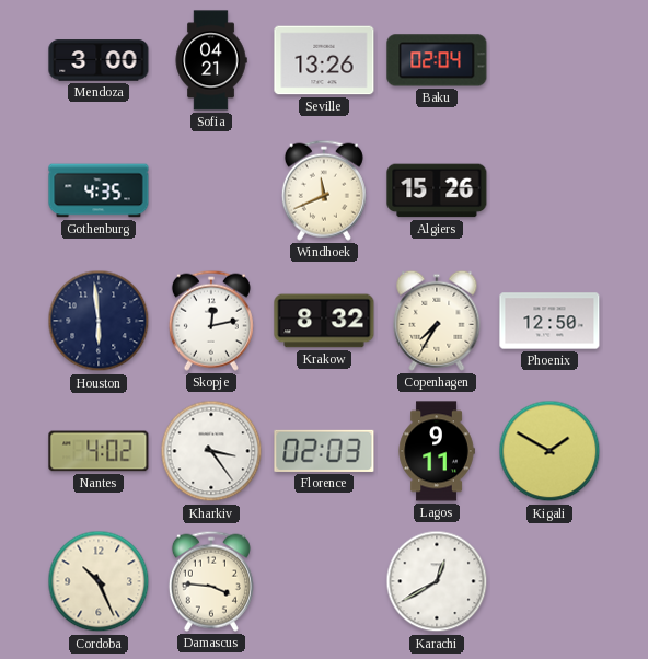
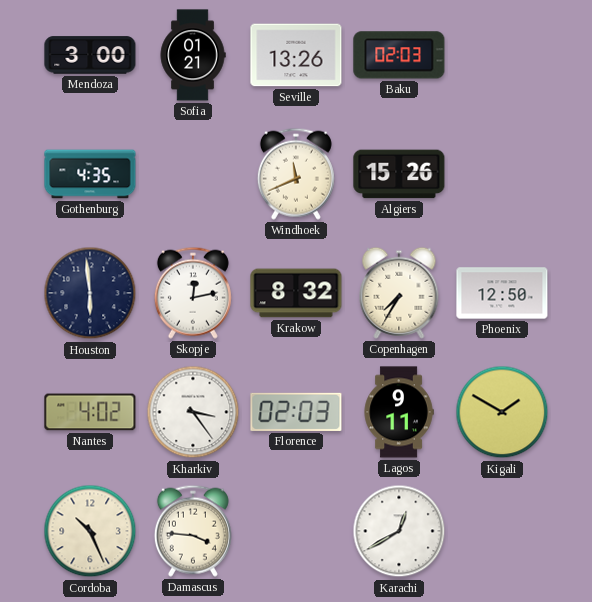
Sofia: 04:21 -> 01:21 (193, 55)
Baku: 02:04 -> 02:03 (399, 55)
